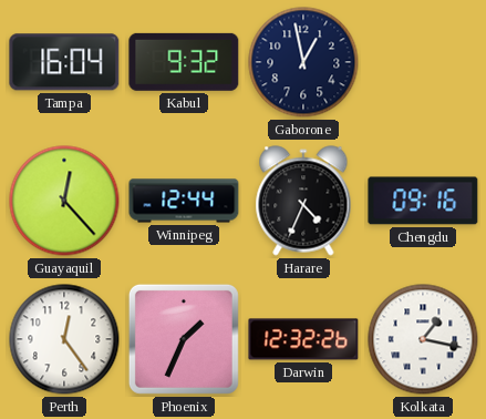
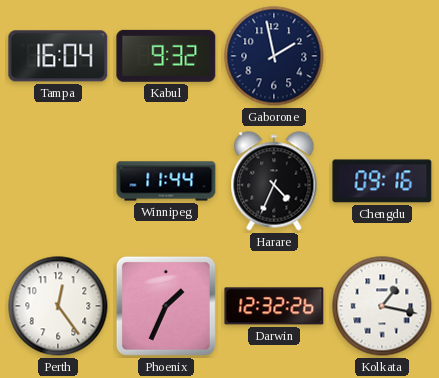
Gaborone: 12:58 -> 1:58 (274, 56)
Guayaquil: 12:23 -> none (64, 201)
Winnipeg: 12:44 -> 11:44 (166, 181)
